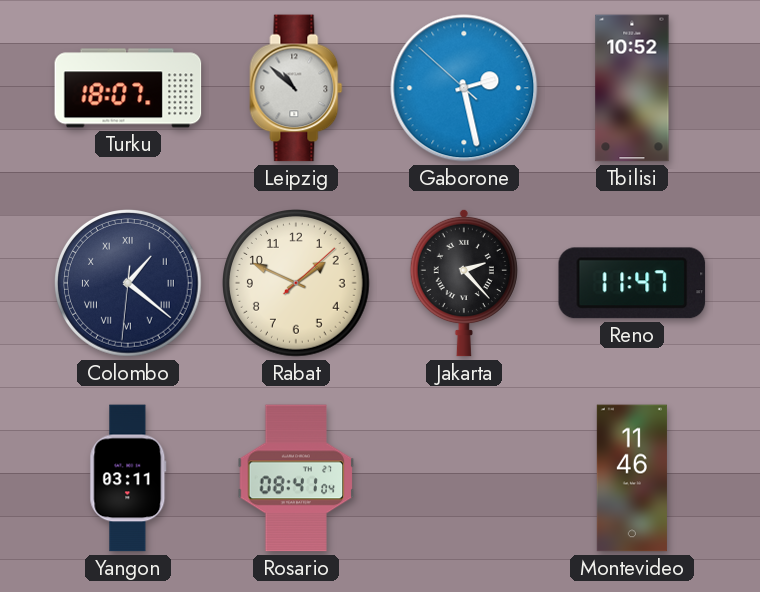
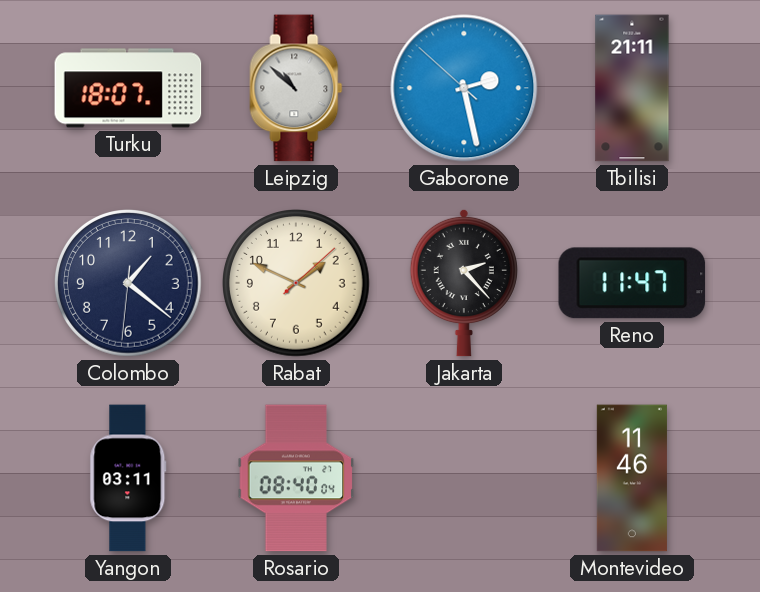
Tbilisi: 10:52 -> 21:11 (632, 88)
Colombo numerals: Roman -> Arabic (129, 284)
Rosario: 08:41 -> 08:40 (296, 478)
